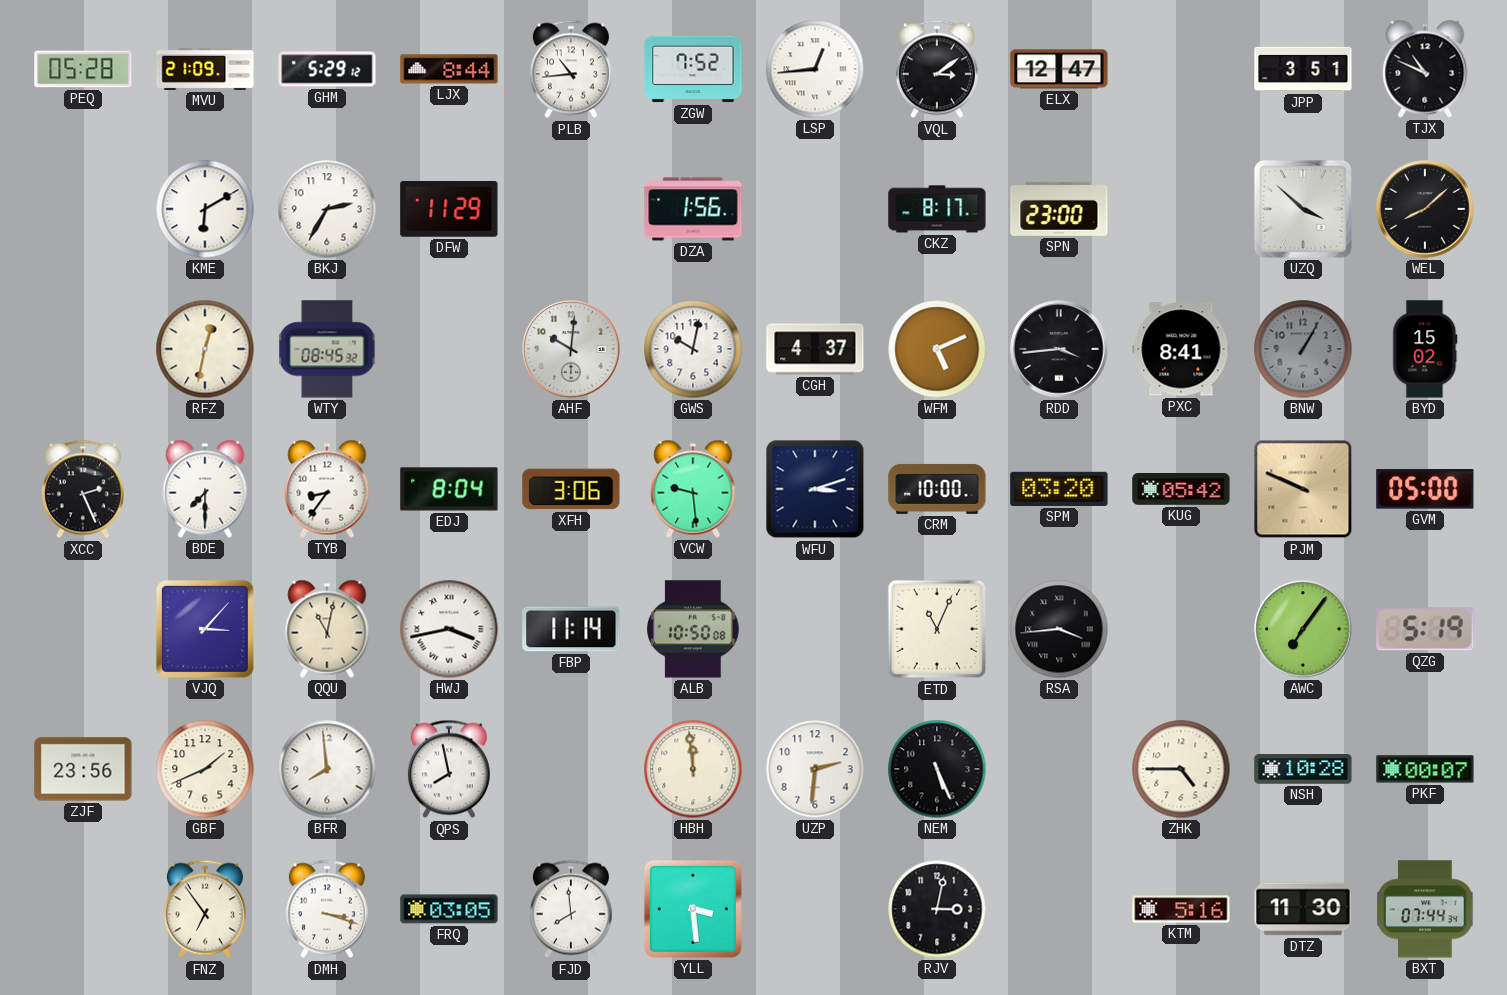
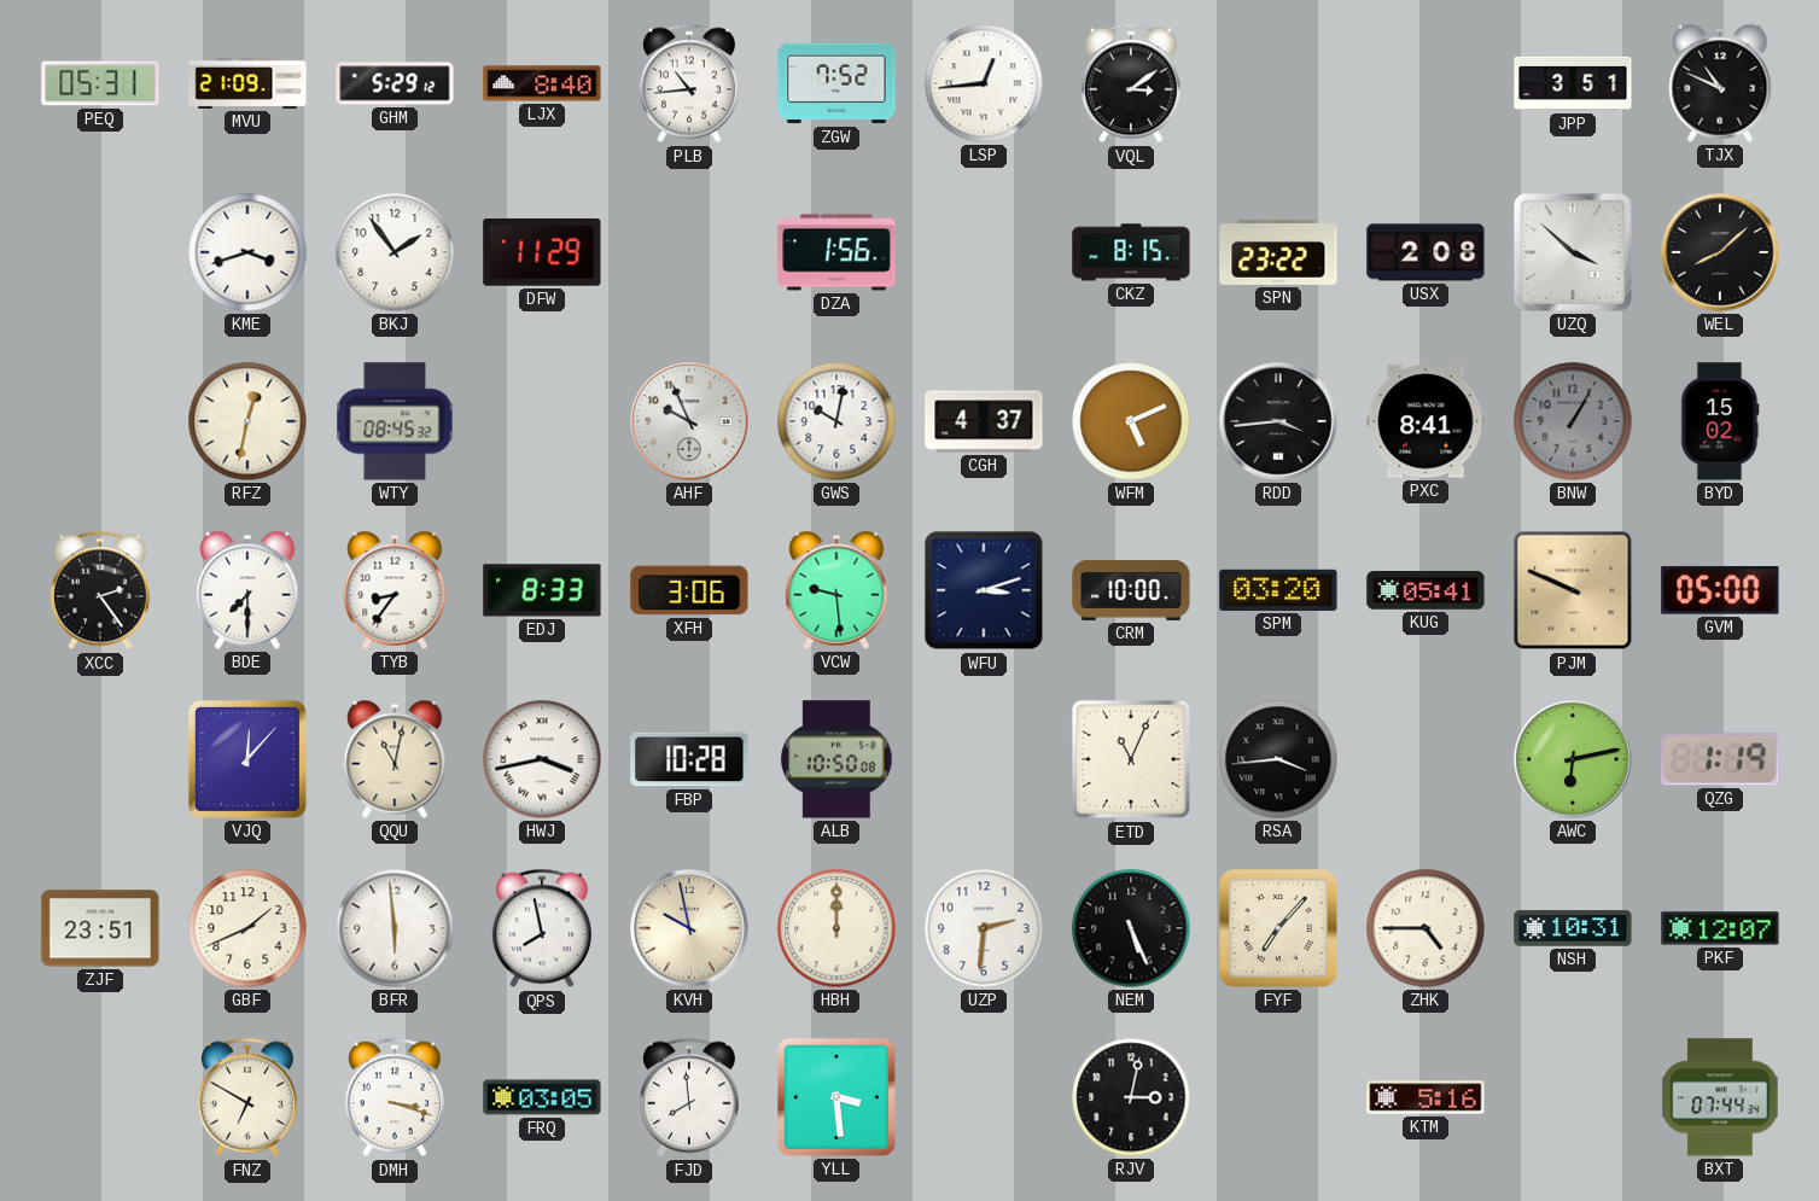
PEQ: 05:28 -> 05:31 (100, 83)
LJX: 8:44 -> 8:40 (542, 83)
ELX: 12:47 -> none (1059, 69)
KME: 6:10 -> 3:42 (247, 252)
BKJ: 2:35 -> 1:54 (395, 252)
CKZ: 8:17 -> 8:15 (1131, 252)
SPN: 23:00 -> 23:22 (1278, 252)
USX: none -> 2:08 (1426, 252)
AHF: 10:01 -> 9:56 (689, 421)
XCC: 2:26 -> 2:24 (100, 590)
EDJ: 8:04 -> 8:33 (542, 590)
KUG: 05:42 -> 05:41 (1426, 590)
VJQ: 3:07 -> 12:07 (247, 759)
FBP: 11:14 -> 10:28 (689, 759)
AWC: 7:06 -> 6:13 (1573, 759)
QZG: 5:19 -> 1:19 (1720, 759)
ZJF: 23:56 -> 23:51 (100, 928)
BFR: 7:59 -> 5:59 (395, 928)
KVH: none -> 9:58 (689, 928)
HBH: 11:59 -> 12:00 (836, 928)
FYF: none -> 7:07 (1278, 928)
NSH: 10:28 -> 10:31 (1573, 928)
PKF: 00:07 -> 12:07 (1720, 928)
FNZ: 6:54 -> 6:50 (247, 1097)
DTZ: 11:30 -> none (1303, 909)
